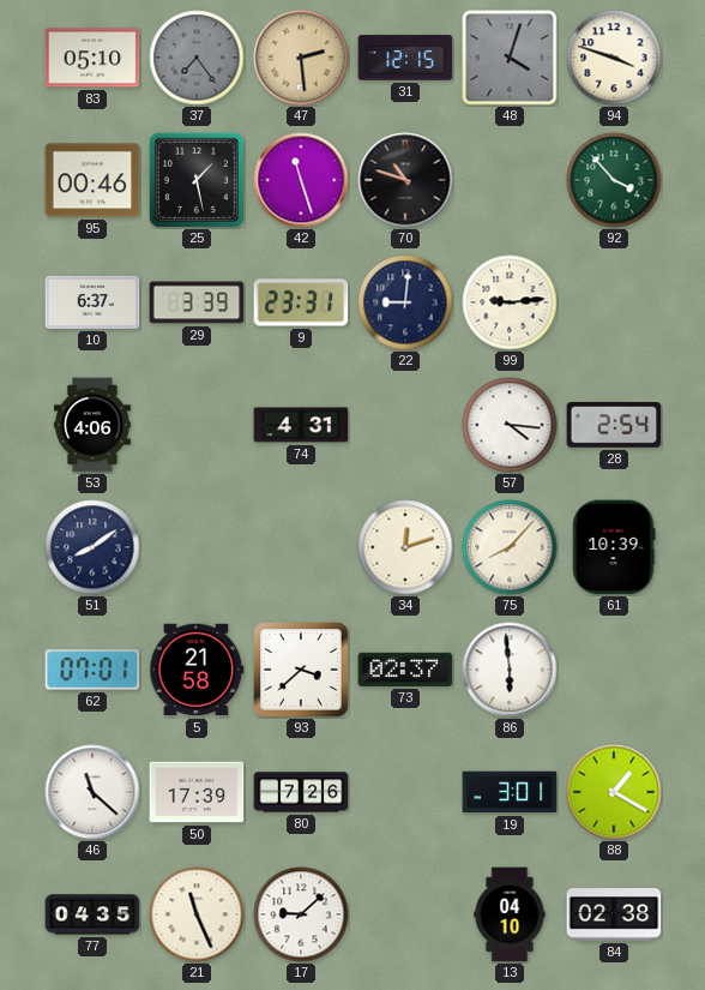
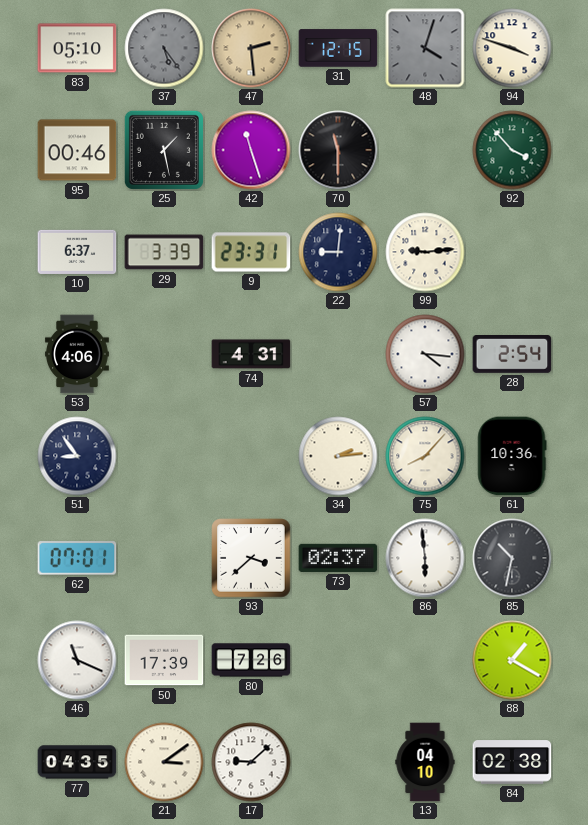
37: 7:24 -> 5:24 (164, 48)
70: 10:48 -> 11:30 (338, 150)
51: 8:09 -> 8:54 (77, 456)
34: 12:12 -> 2:14 (338, 456)
61: 10:39 -> 10:36 (512, 456)
5: 21:58 -> none (197, 670)
85: none -> 10:32 (512, 558)
46: 11:22 -> 11:19 (77, 660)
19: 3:01 -> none (510, 792)
21: 11:26 -> 3:09 (164, 762)
